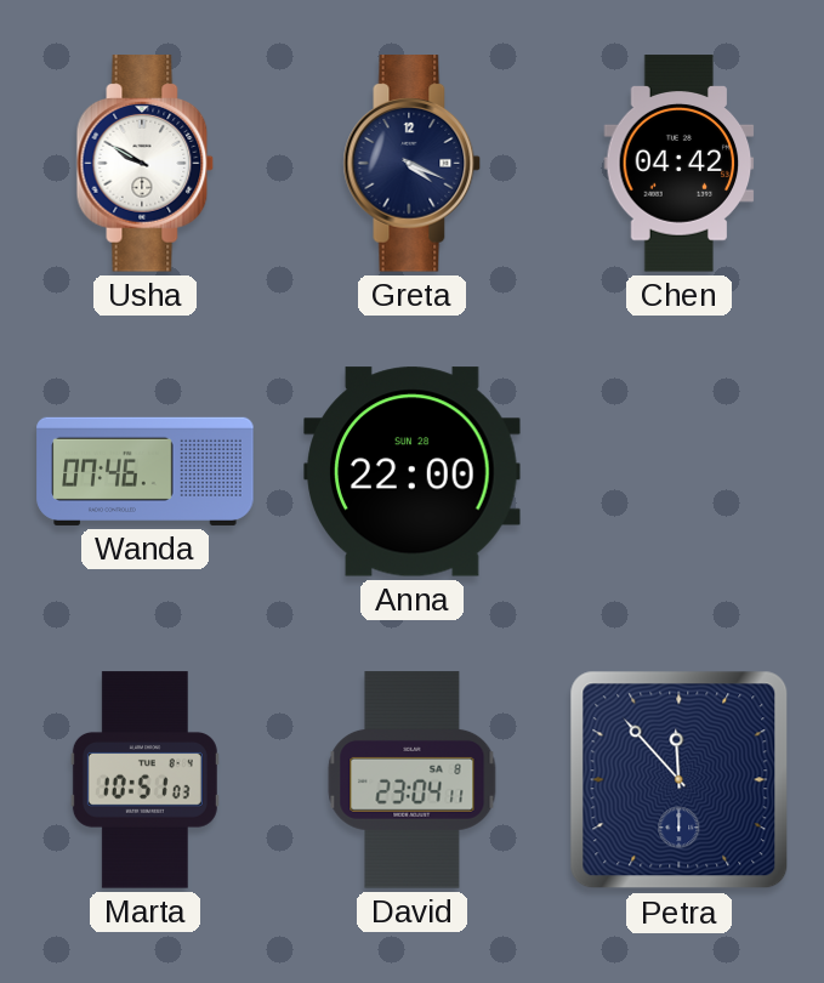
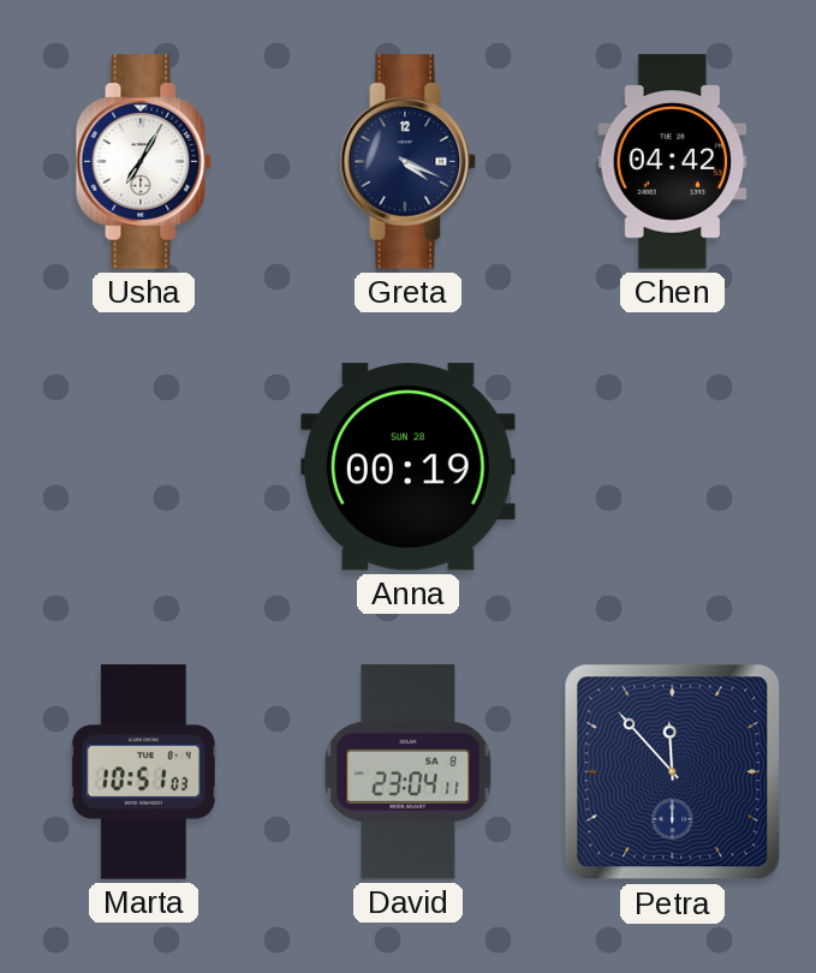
Usha: 9:50 -> 7:05 (144, 162)
Wanda: 07:46 -> none (146, 471)
Anna: 22:00 -> 00:19 (409, 467)
